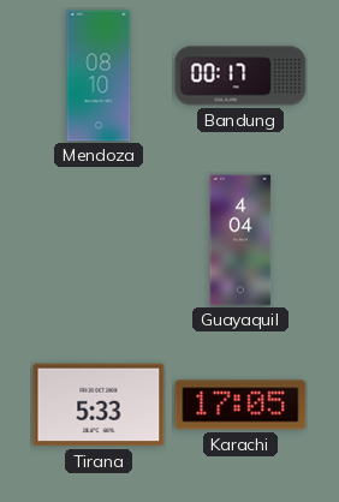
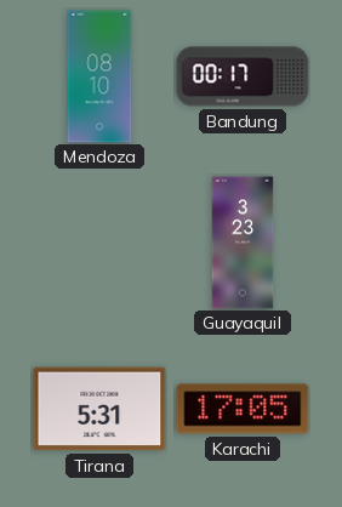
Guayaquil: 4:04 -> 3:23 (243, 243)
Tirana: 5:33 -> 5:31 (99, 409)
